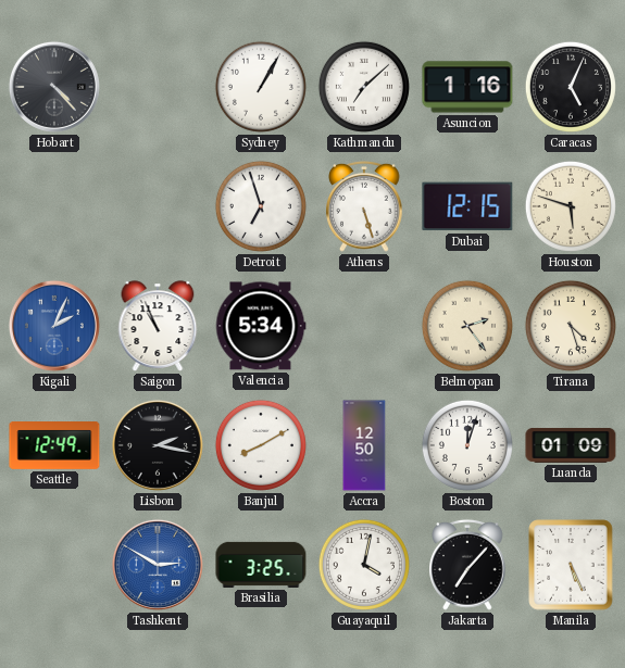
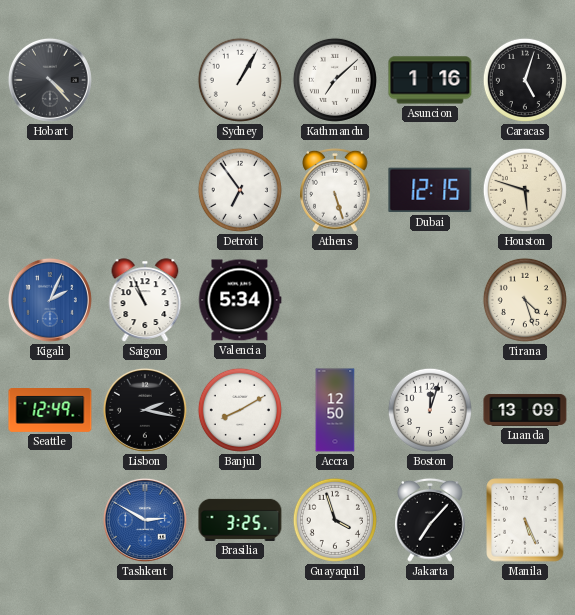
Caracas: 5:04 -> 5:03 (525, 80)
Detroit: 6:57 -> 6:54 (240, 190)
Belmopan: 2:24 -> none (467, 326)
Luanda: 01:09 -> 13:09 (525, 410)
Guayaquil: 4:02 -> 3:57 (335, 520)
